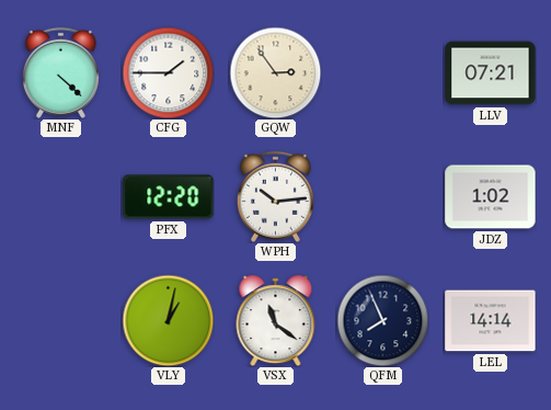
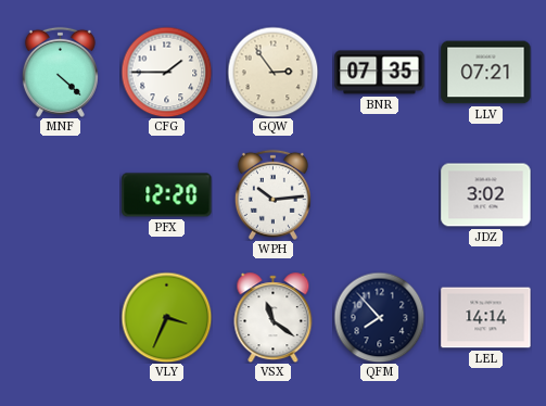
BNR: none -> 07:35 (380, 73)
JDZ: 1:02 -> 3:02 (486, 195)
VLY: 1:02 -> 3:34 (166, 317)
QFM: 7:56 -> 7:53 (379, 317)
